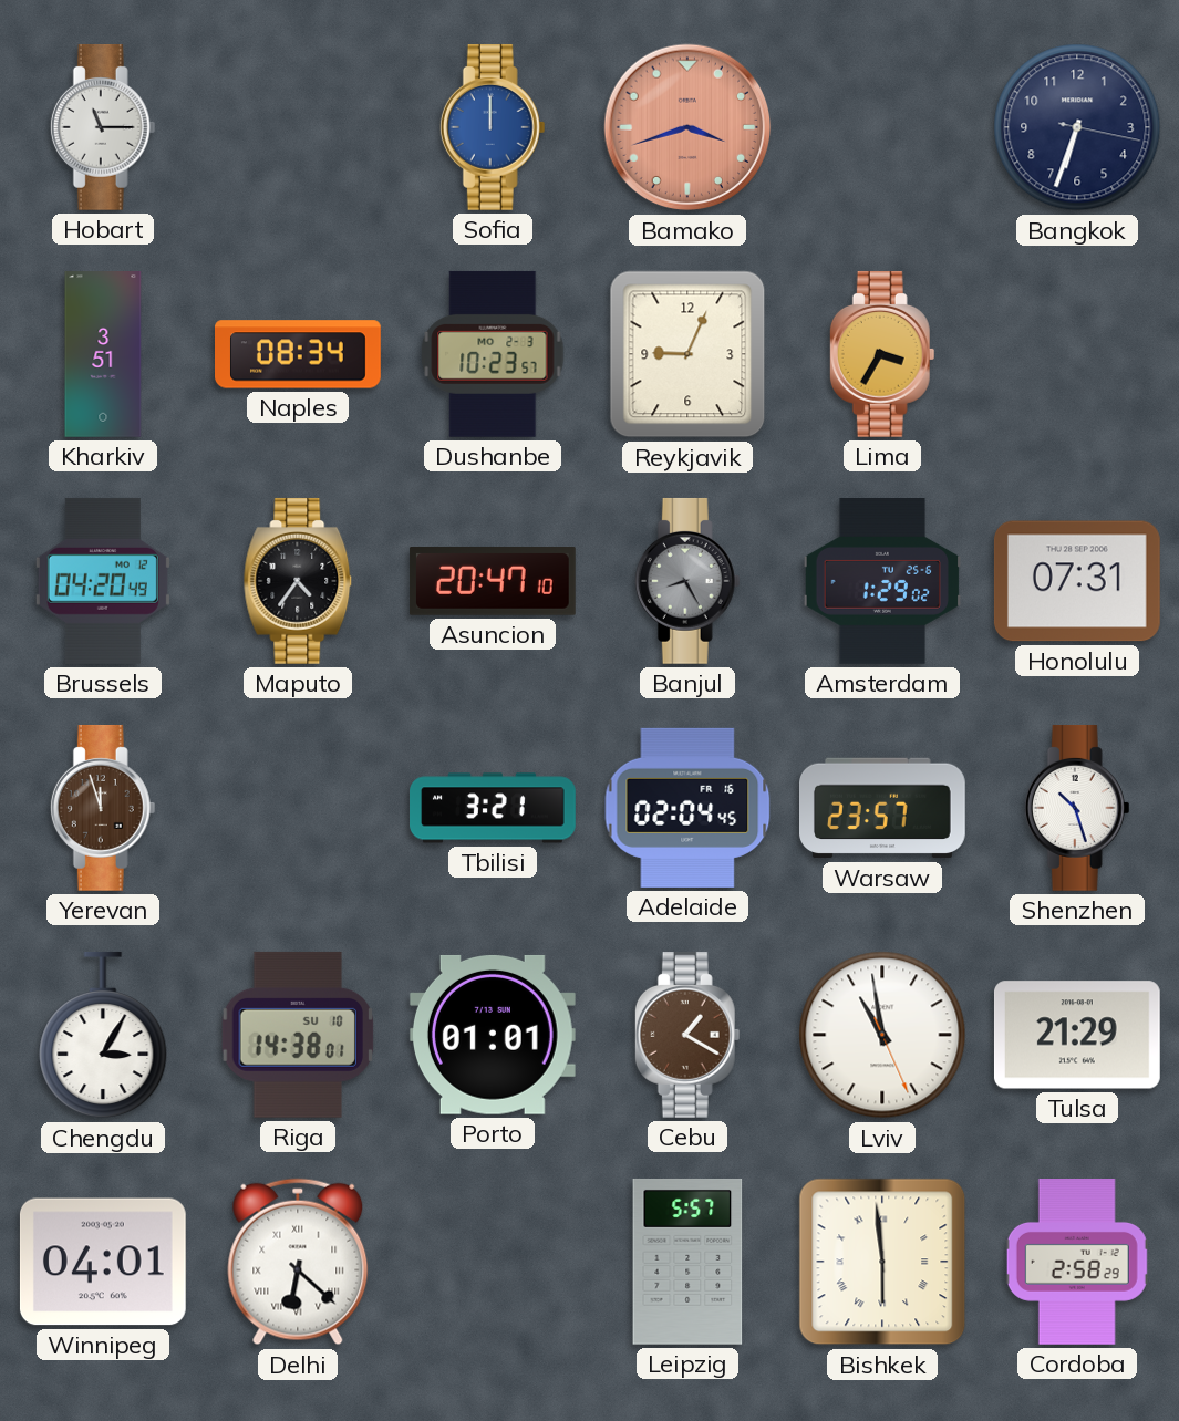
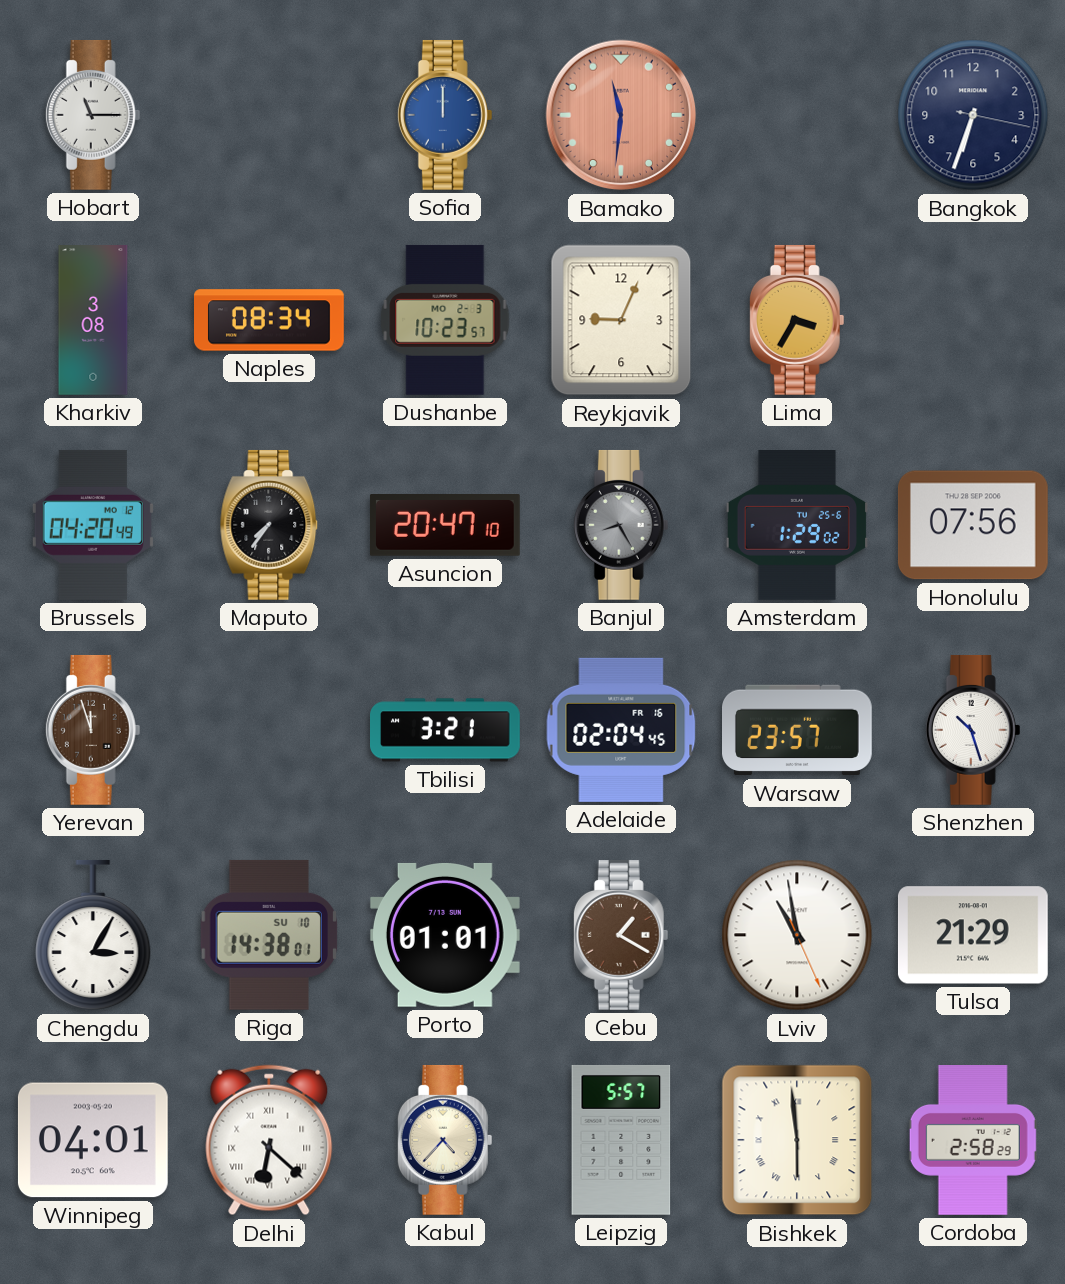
Bamako: 3:42 -> 11:31 (621, 115)
Kharkiv: 3:51 -> 3:08 (93, 321)
Maputo: 4:36 -> 7:36 (269, 525)
Honolulu: 07:31 -> 07:56 (973, 525)
Kabul: none -> 4:37 (445, 1140)
